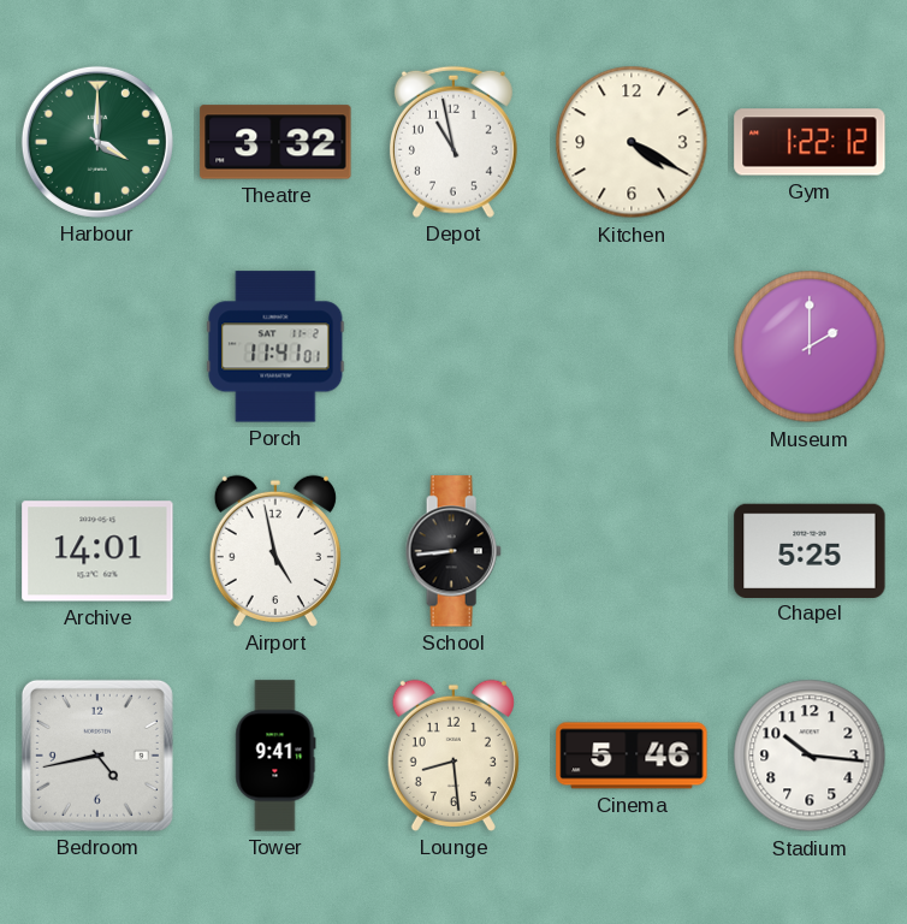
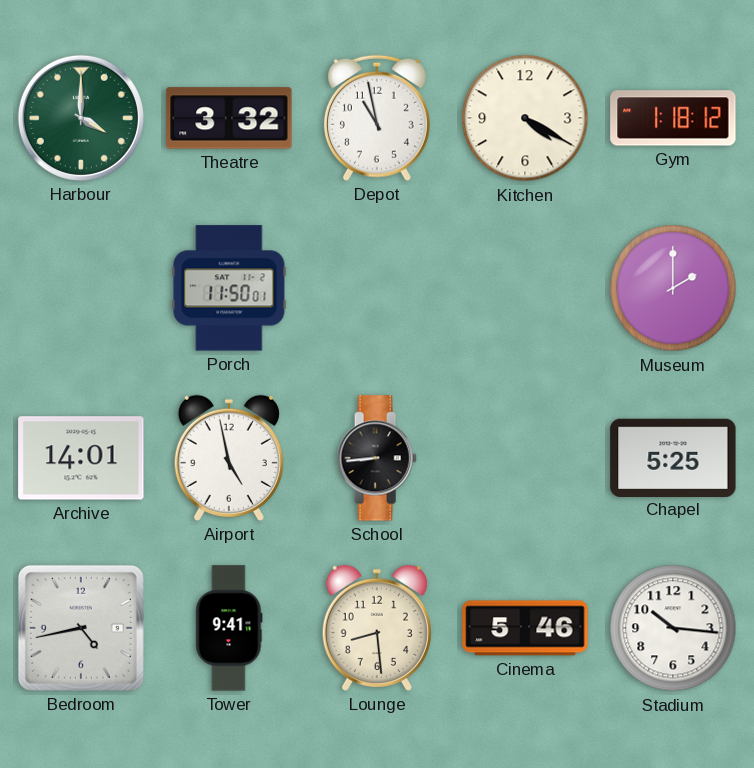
Gym: 1:22 -> 1:18 (673, 118)
Porch: 11:41 -> 11:50 (229, 288)
